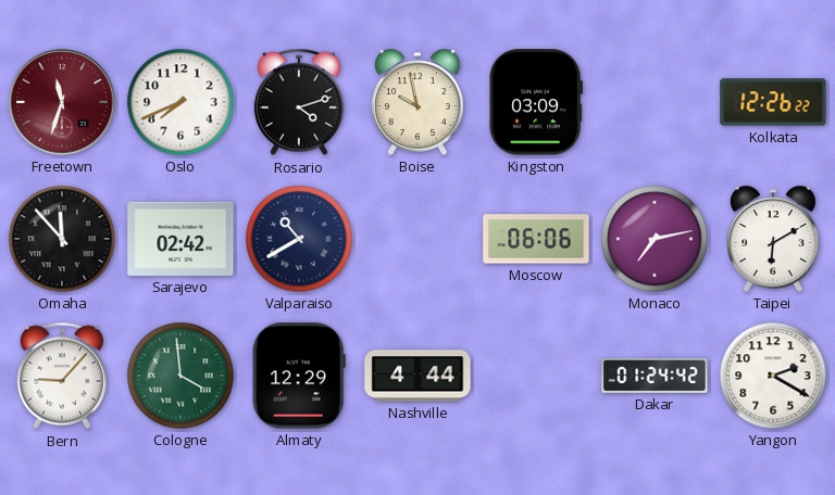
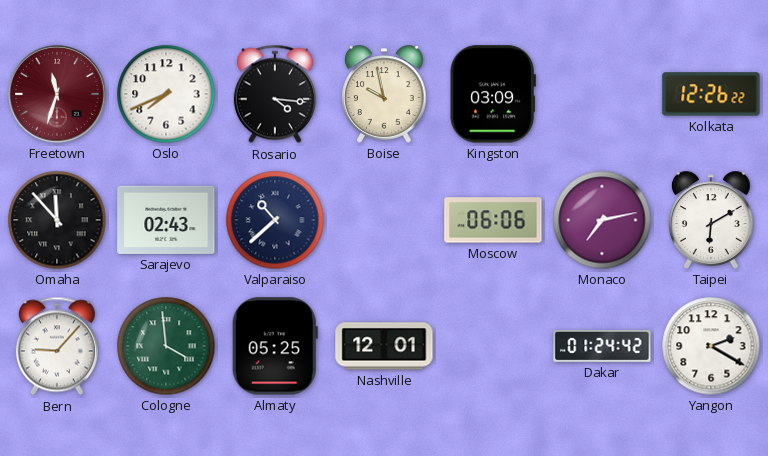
Rosario: 4:12 -> 4:16 (275, 94)
Sarajevo: 02:42 -> 02:43 (166, 220)
Valparaiso: 10:40 -> 10:38 (275, 220)
Almaty: 12:29 -> 05:25 (275, 346)
Nashville: 4:44 -> 12:01 (384, 346)
